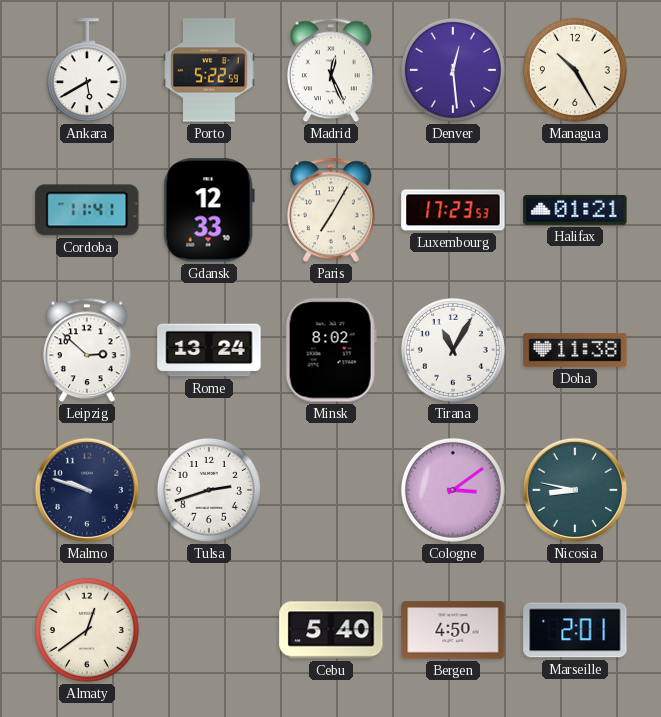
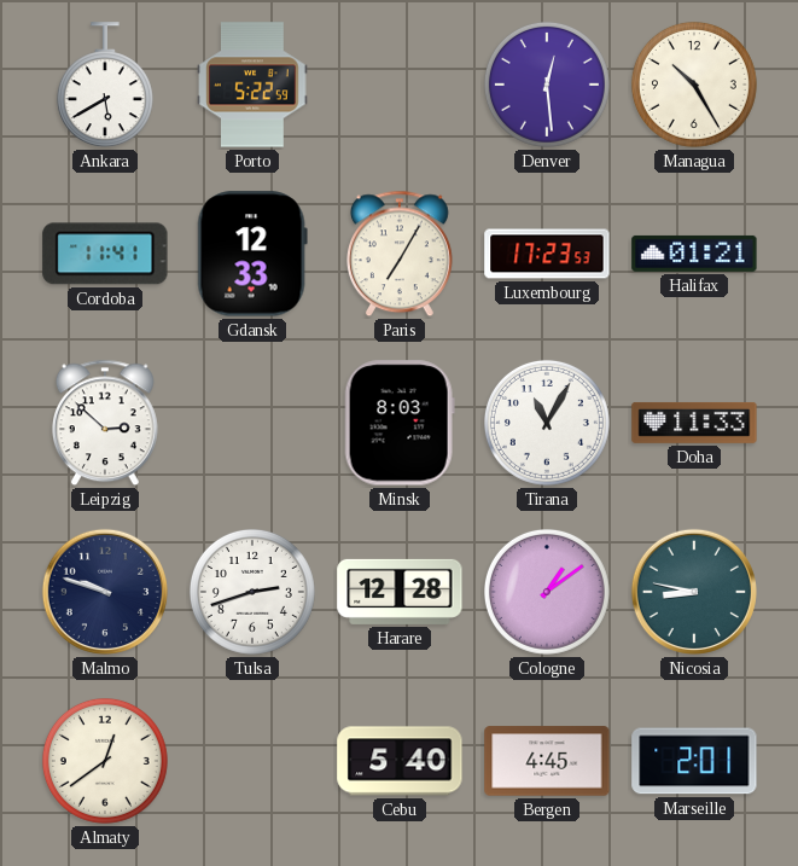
Madrid: 12:26 -> none (331, 70)
Rome: 13:24 -> none (209, 350)
Minsk: 8:02 -> 8:03 (400, 423)
Doha: 11:38 -> 11:33 (694, 423)
Harare: none -> 12:28 (400, 592)
Cologne: 3:09 -> 1:09 (547, 592)
Bergen: 4:50 -> 4:45 (547, 761)
